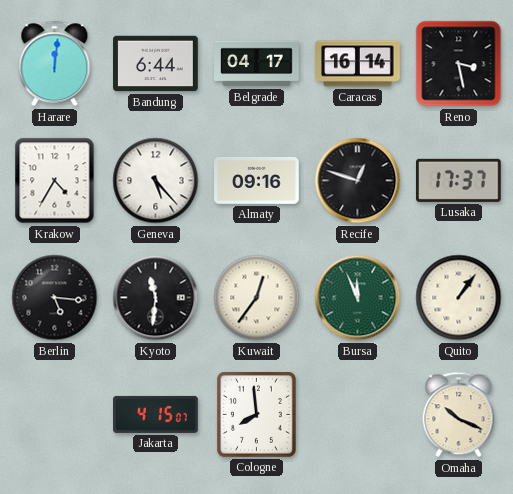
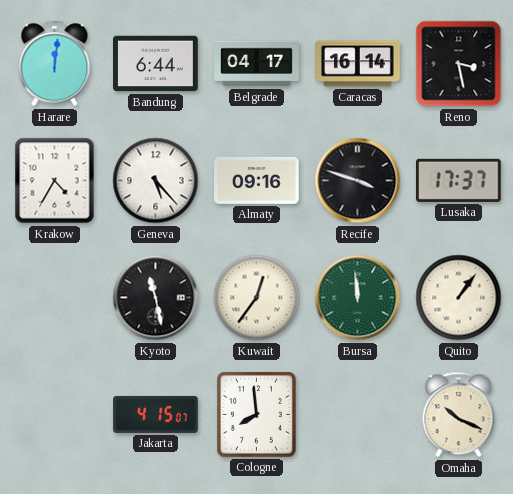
Recife: 12:48 -> 3:48 (358, 181)
Berlin: 5:16 -> none (55, 298)
Kyoto: 11:31 -> 11:28 (156, 298)
Bursa: 11:56 -> 11:59 (358, 298)
